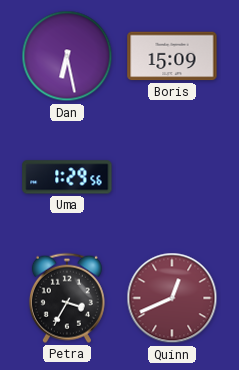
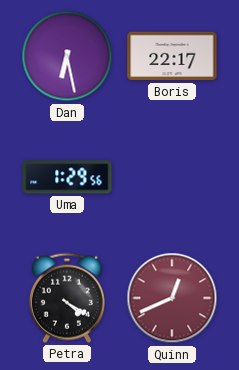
Boris: 15:09 -> 22:17 (172, 56)
Petra: 3:35 -> 4:20 (67, 298)
